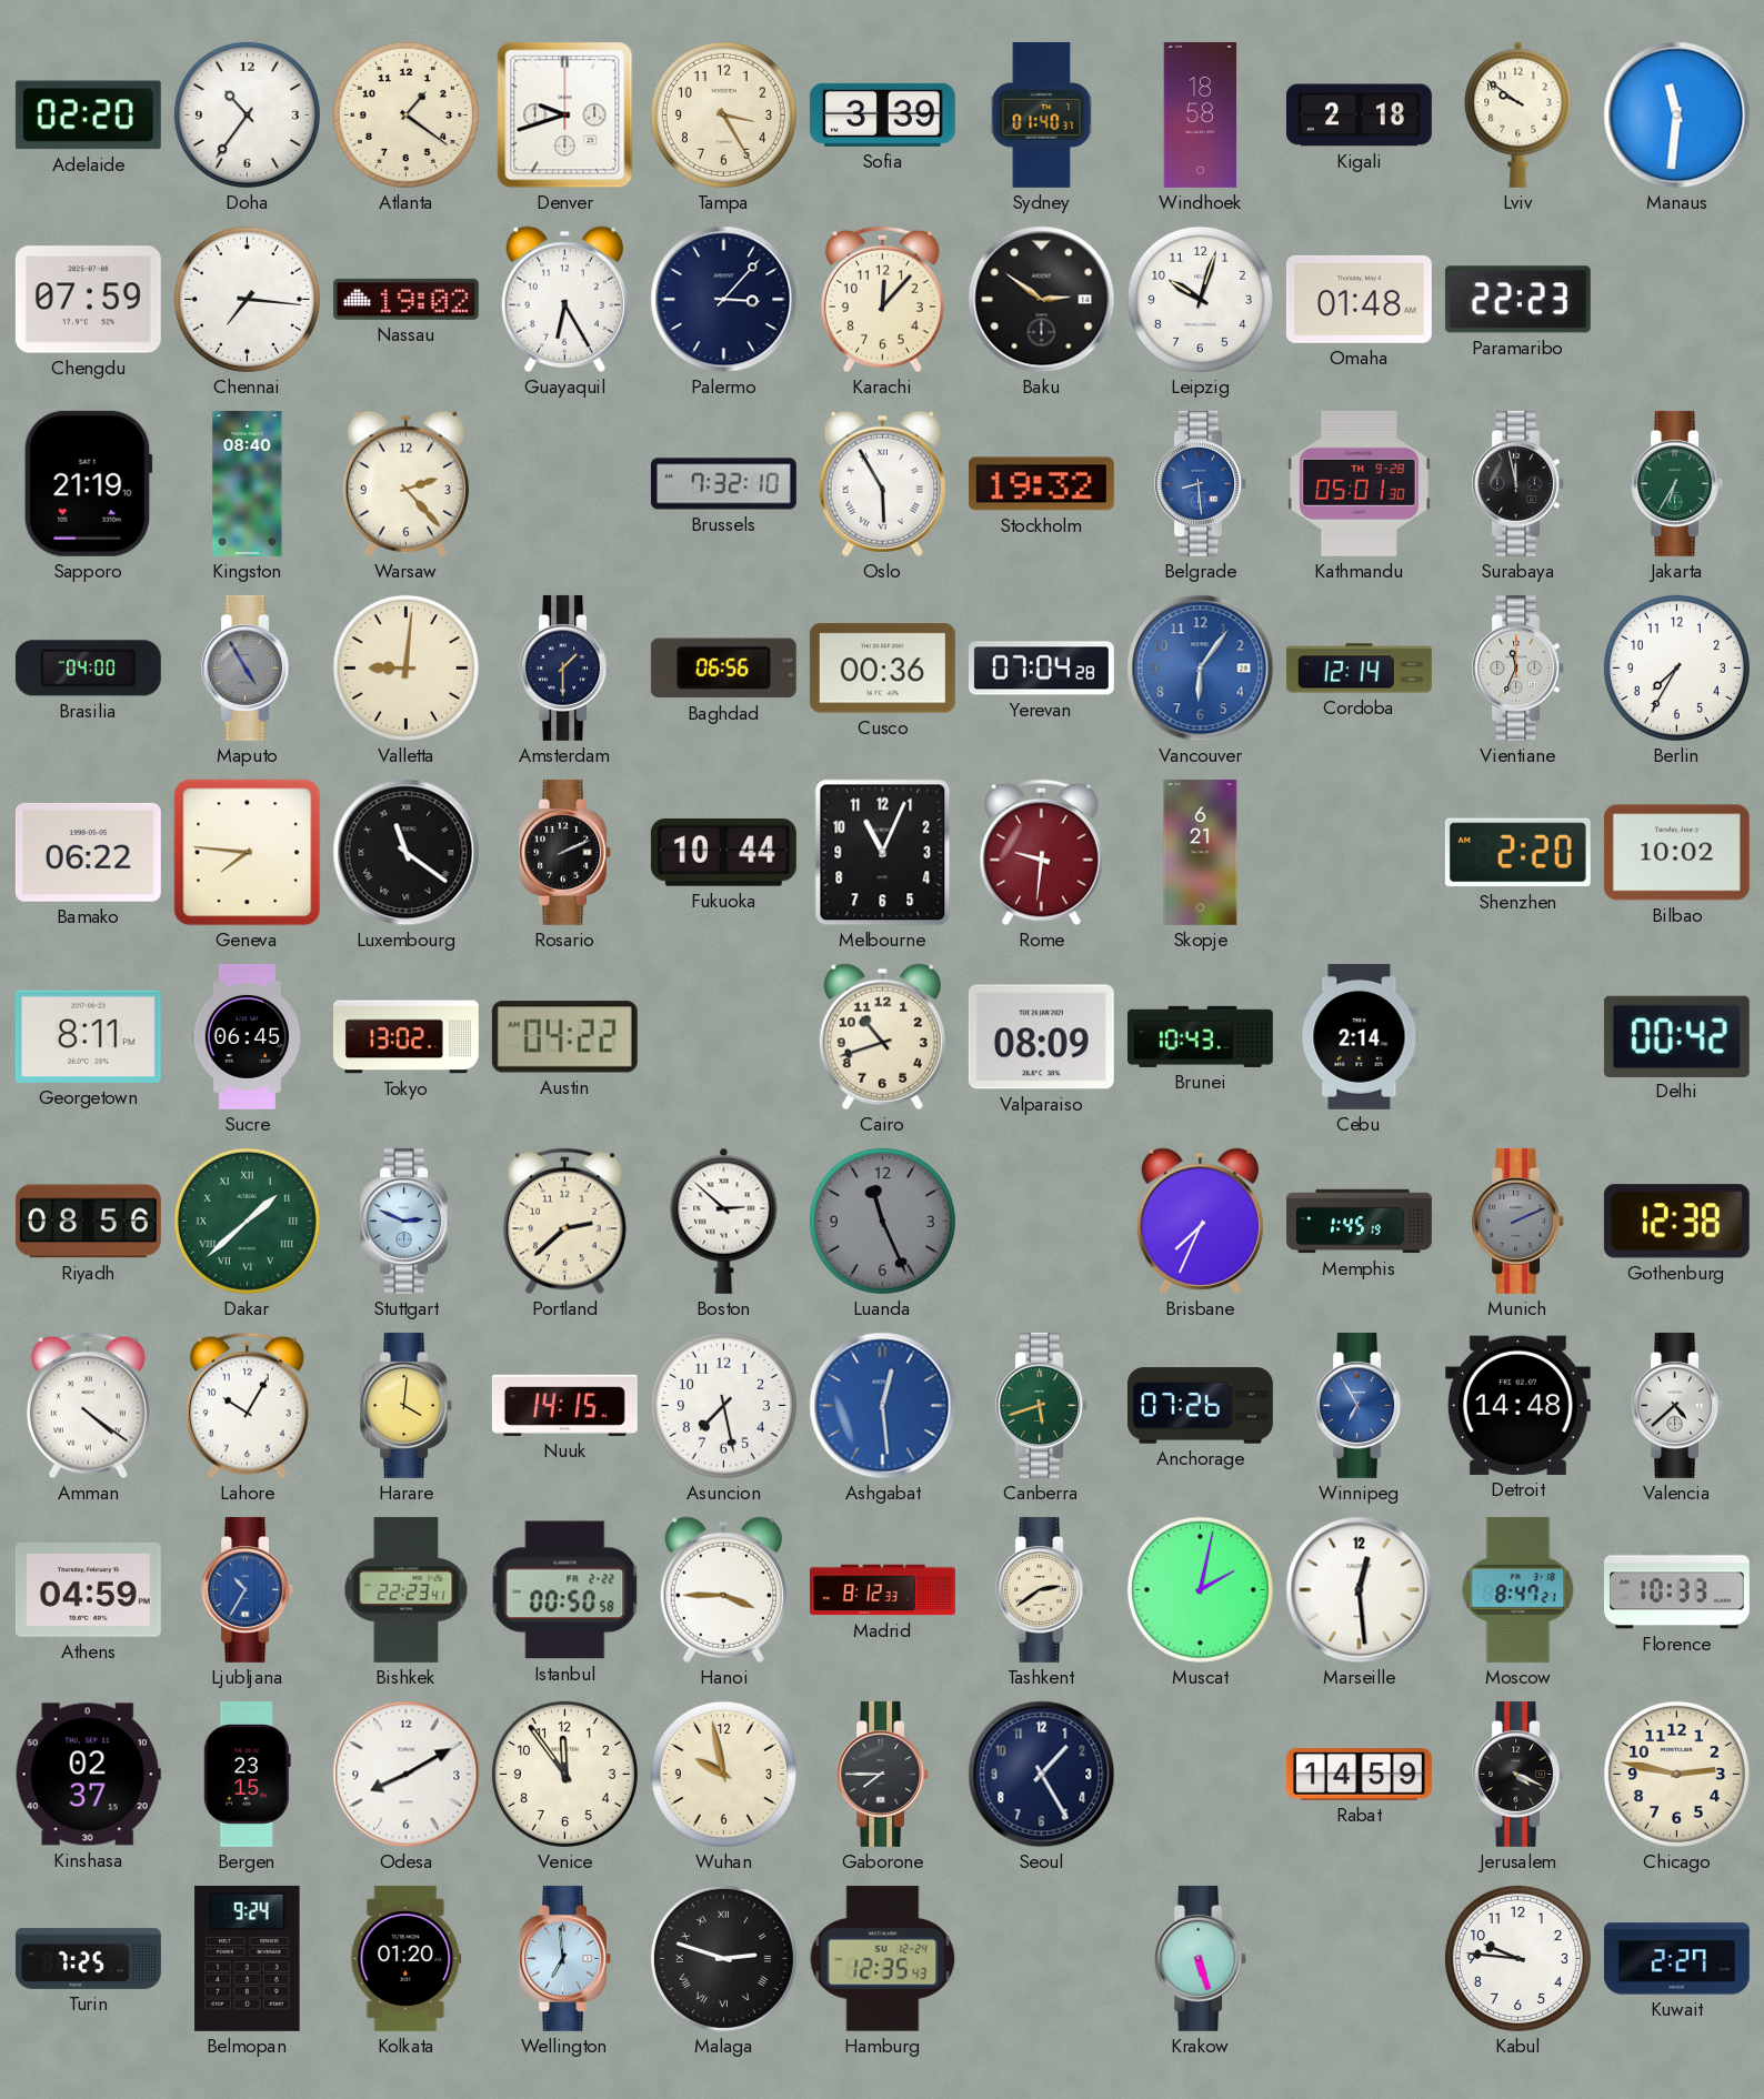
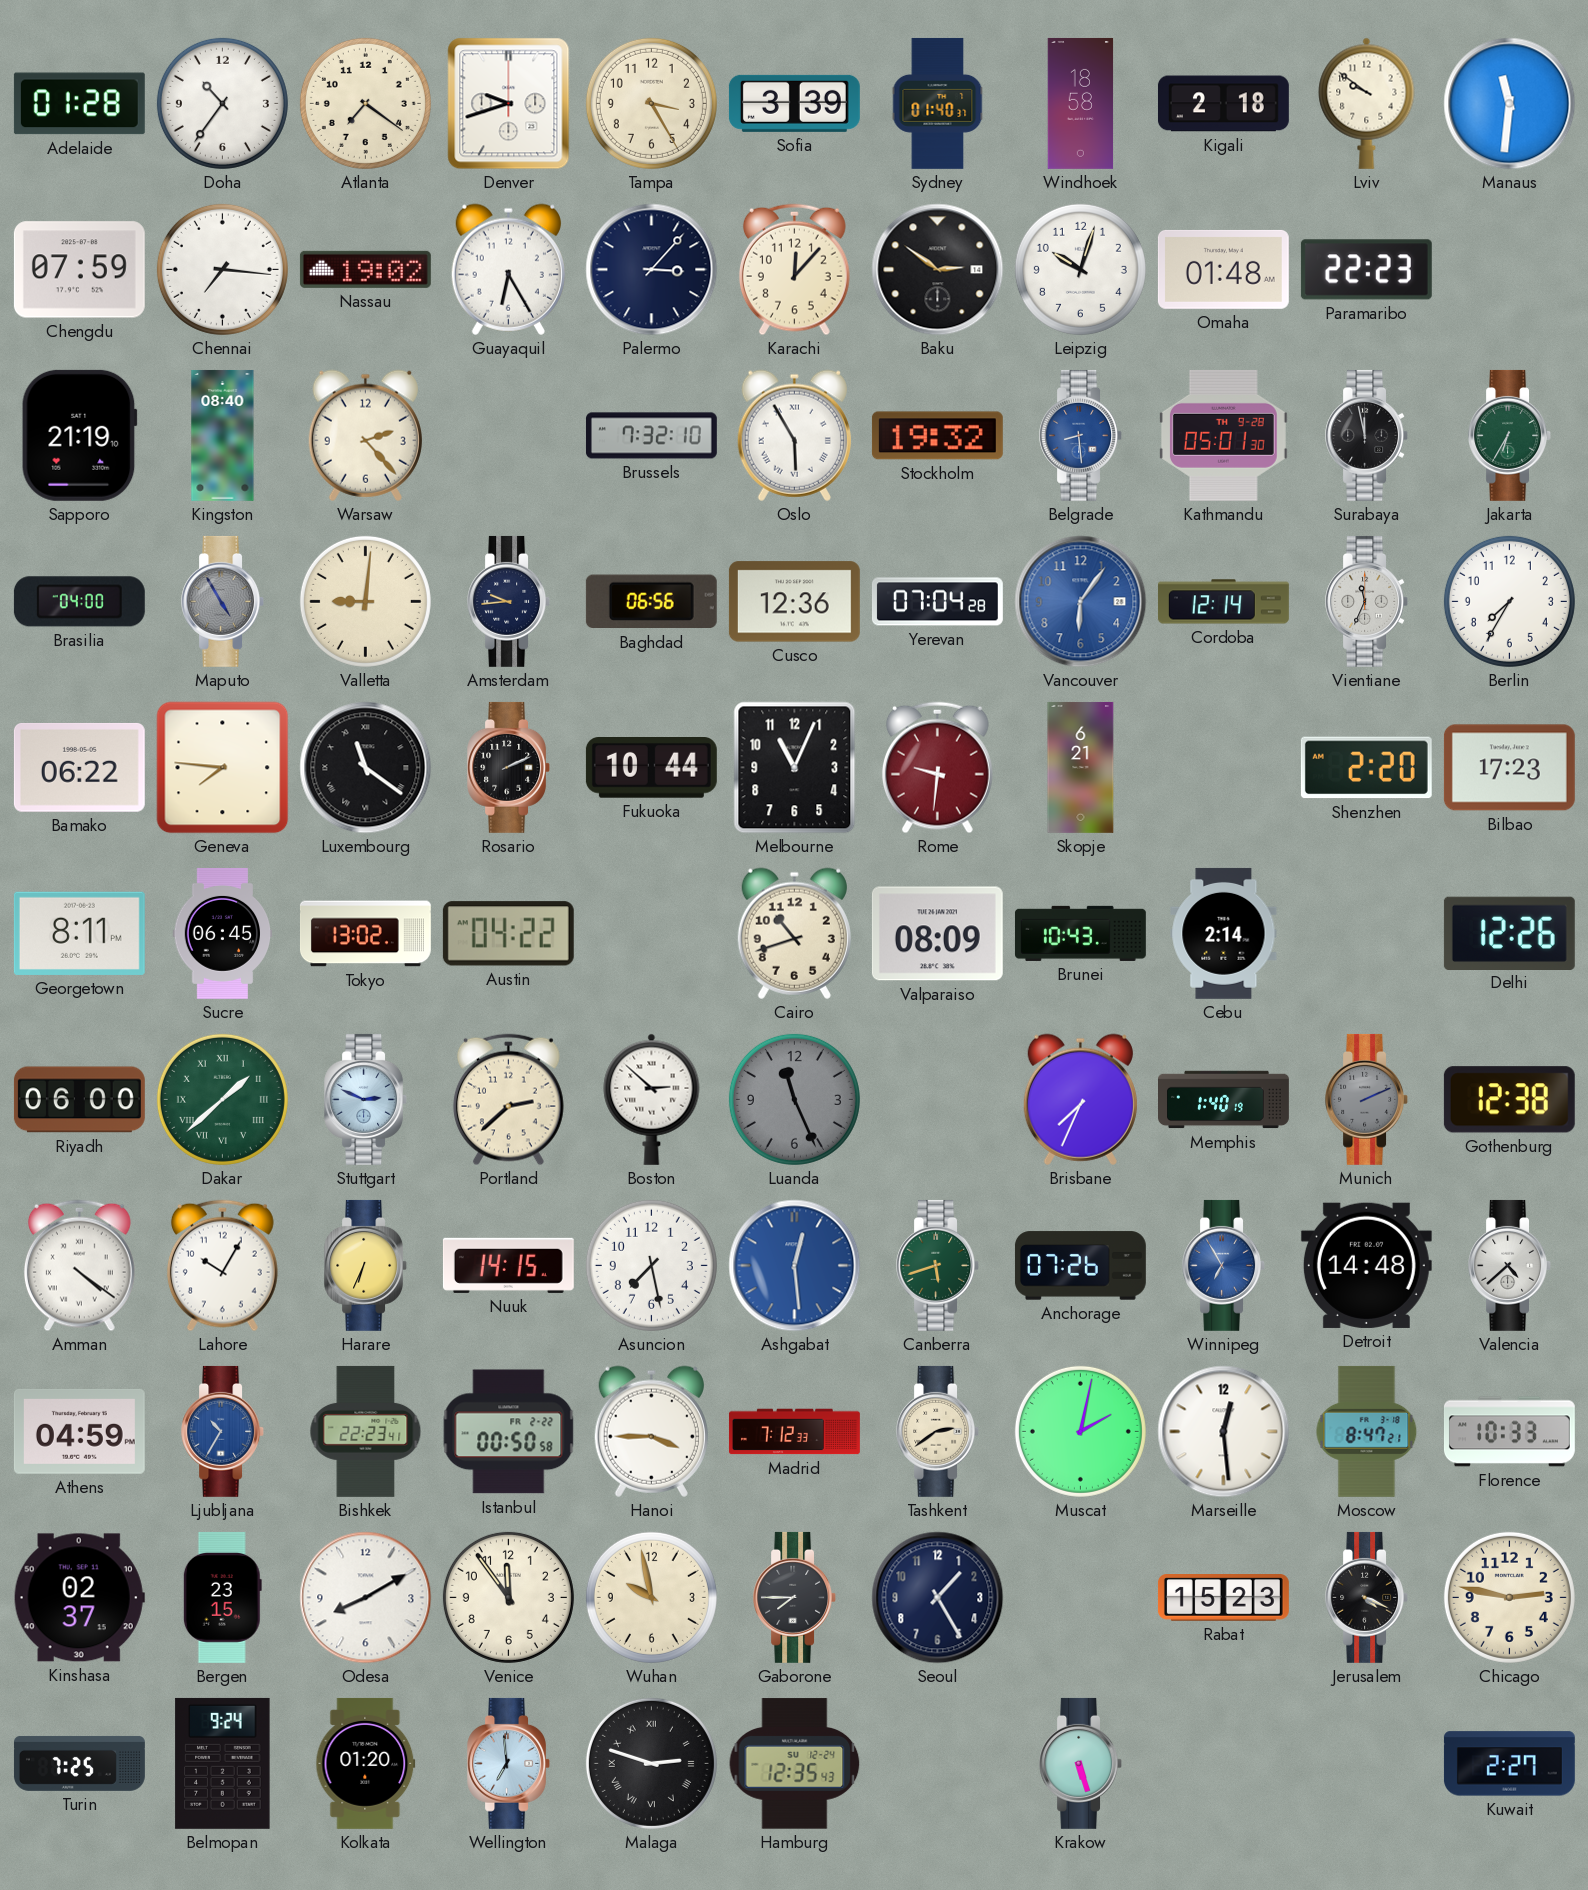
Adelaide: 02:20 -> 01:28 (79, 104)
Atlanta: 1:21 -> 7:21 (365, 103)
Amsterdam: 1:30 -> 9:44 (509, 601)
Cusco: 00:36 -> 12:36 (794, 602)
Bilbao: 10:02 -> 17:23 (1509, 768)
Delhi: 00:42 -> 12:26 (1509, 933)
Riyadh: 08:56 -> 06:00 (79, 1100)
Memphis: 1:45 -> 1:40 (1224, 1100)
Harare: 4:01 -> 6:34 (366, 1265)
Madrid: 8:12 -> 7:12 (795, 1432)
Rabat: 14:59 -> 15:23 (1223, 1598)
Kabul: 9:46 -> none (1517, 1958)
